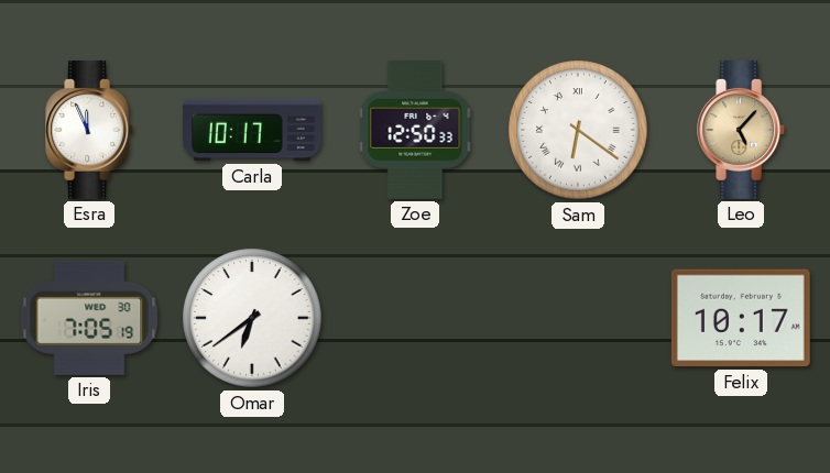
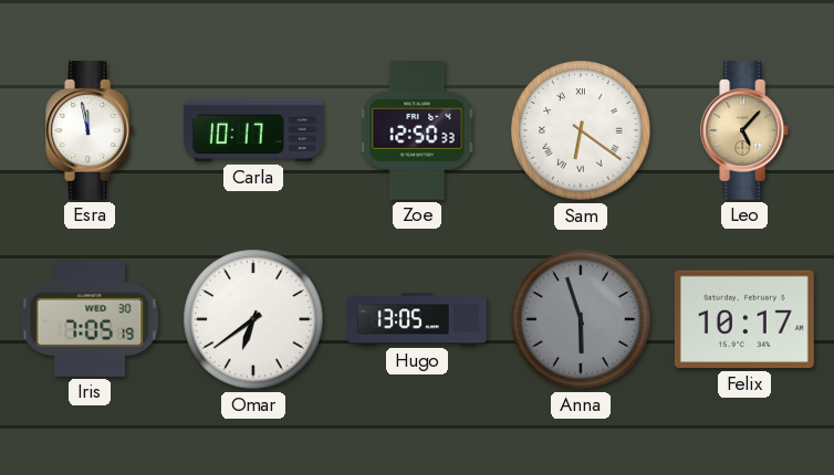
Esra: 11:56 -> 11:58 (91, 131)
Hugo: none -> 13:05 (417, 319)
Anna: none -> 5:57 (581, 319)
